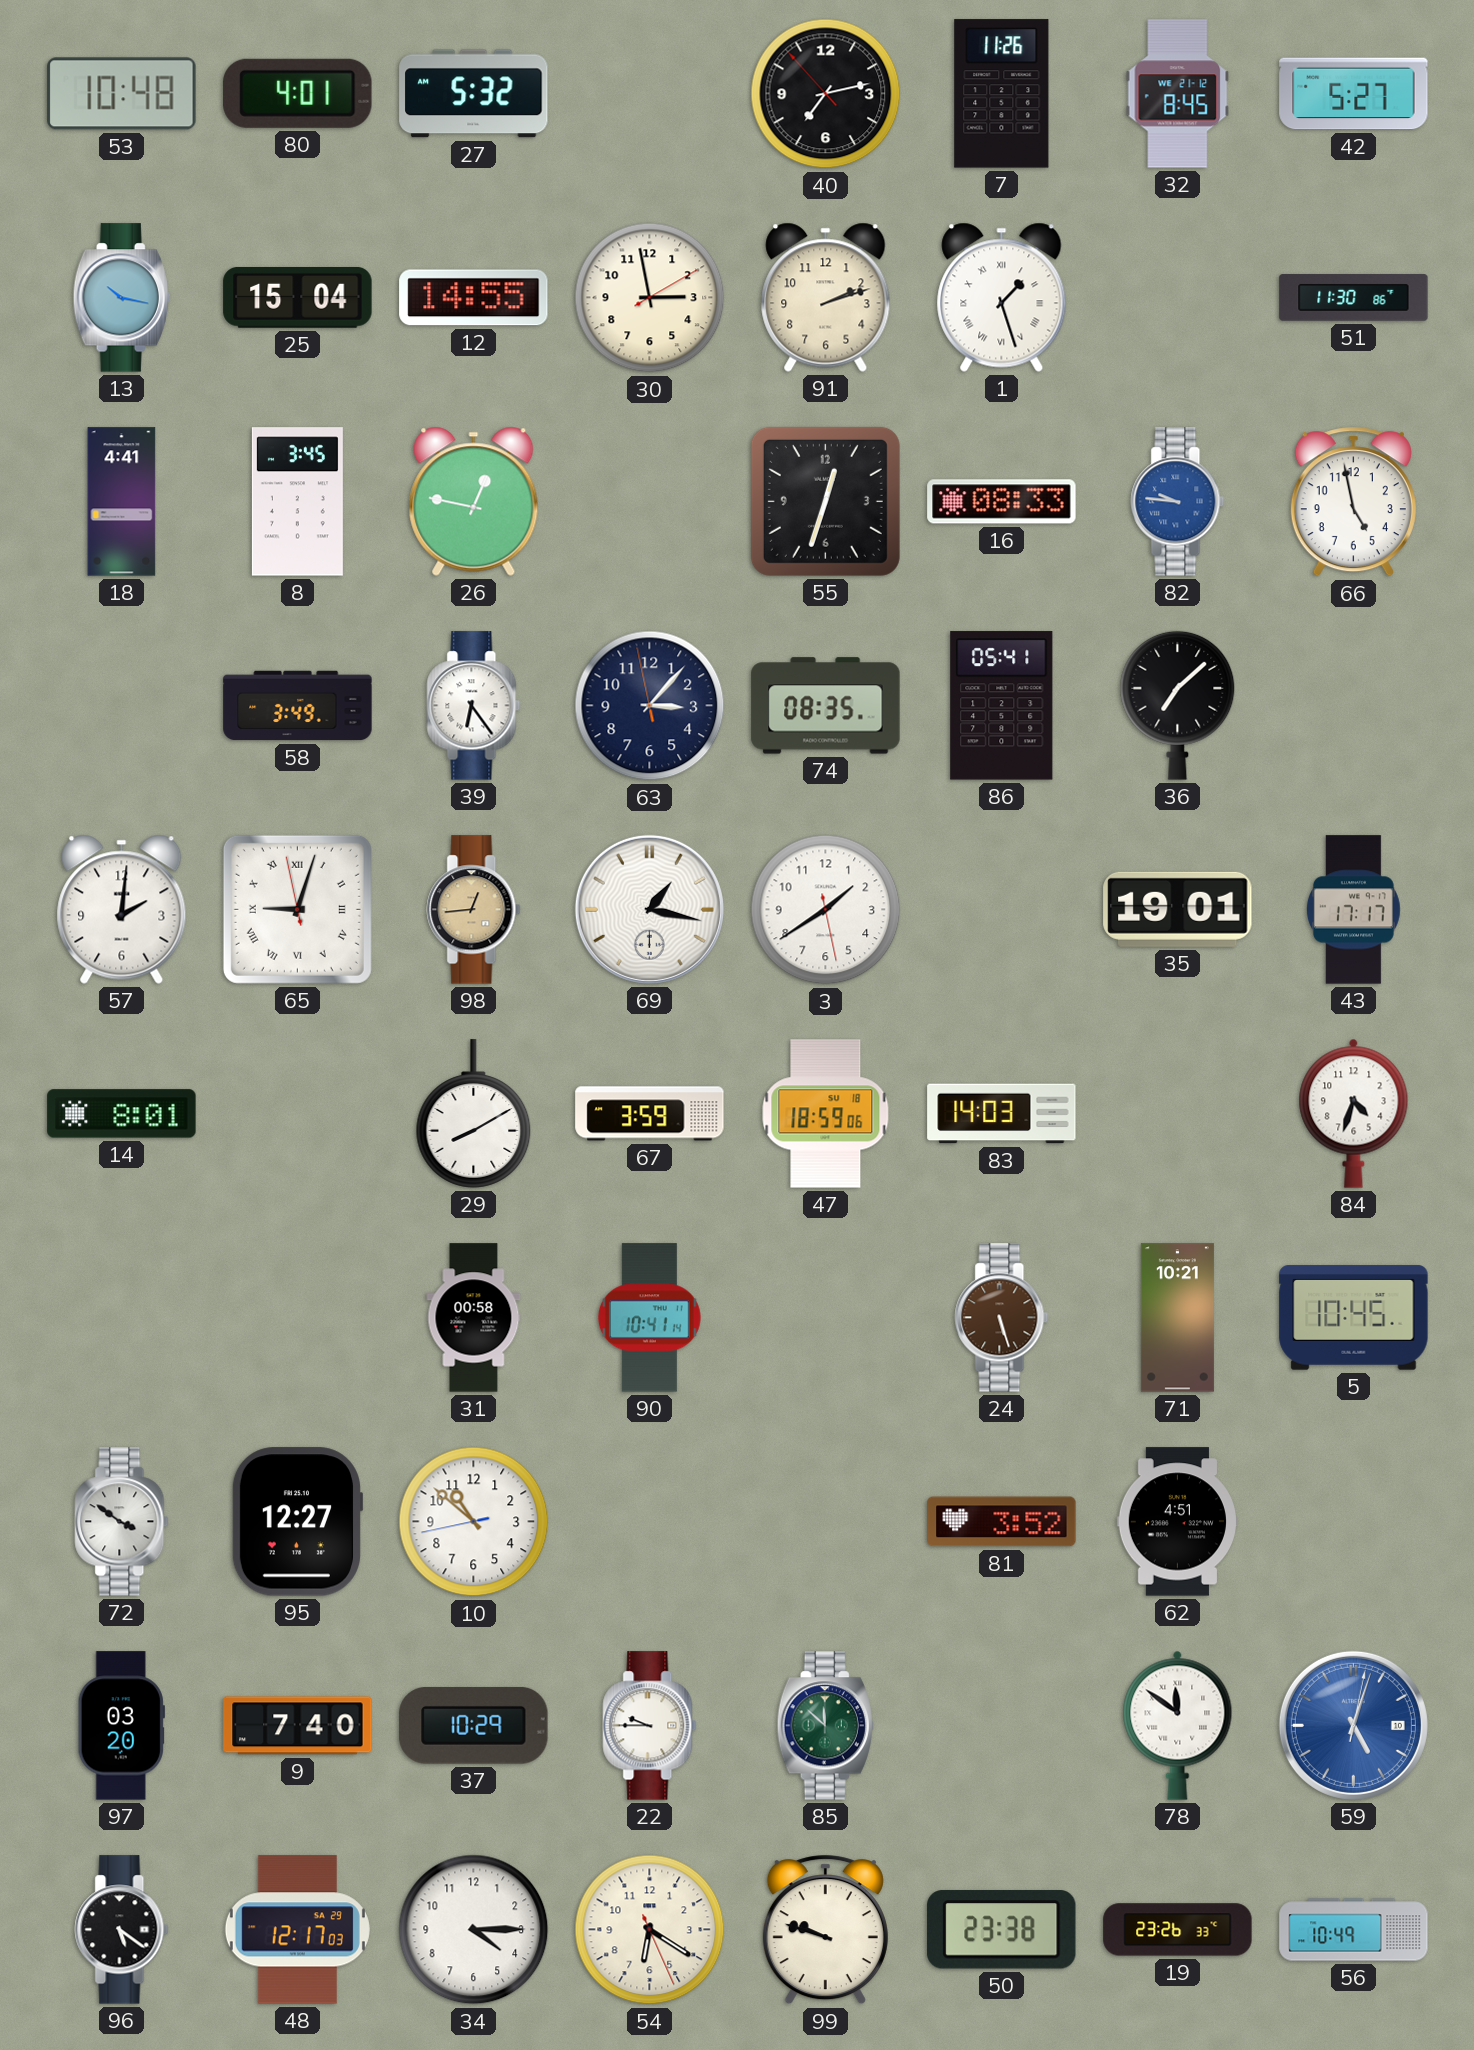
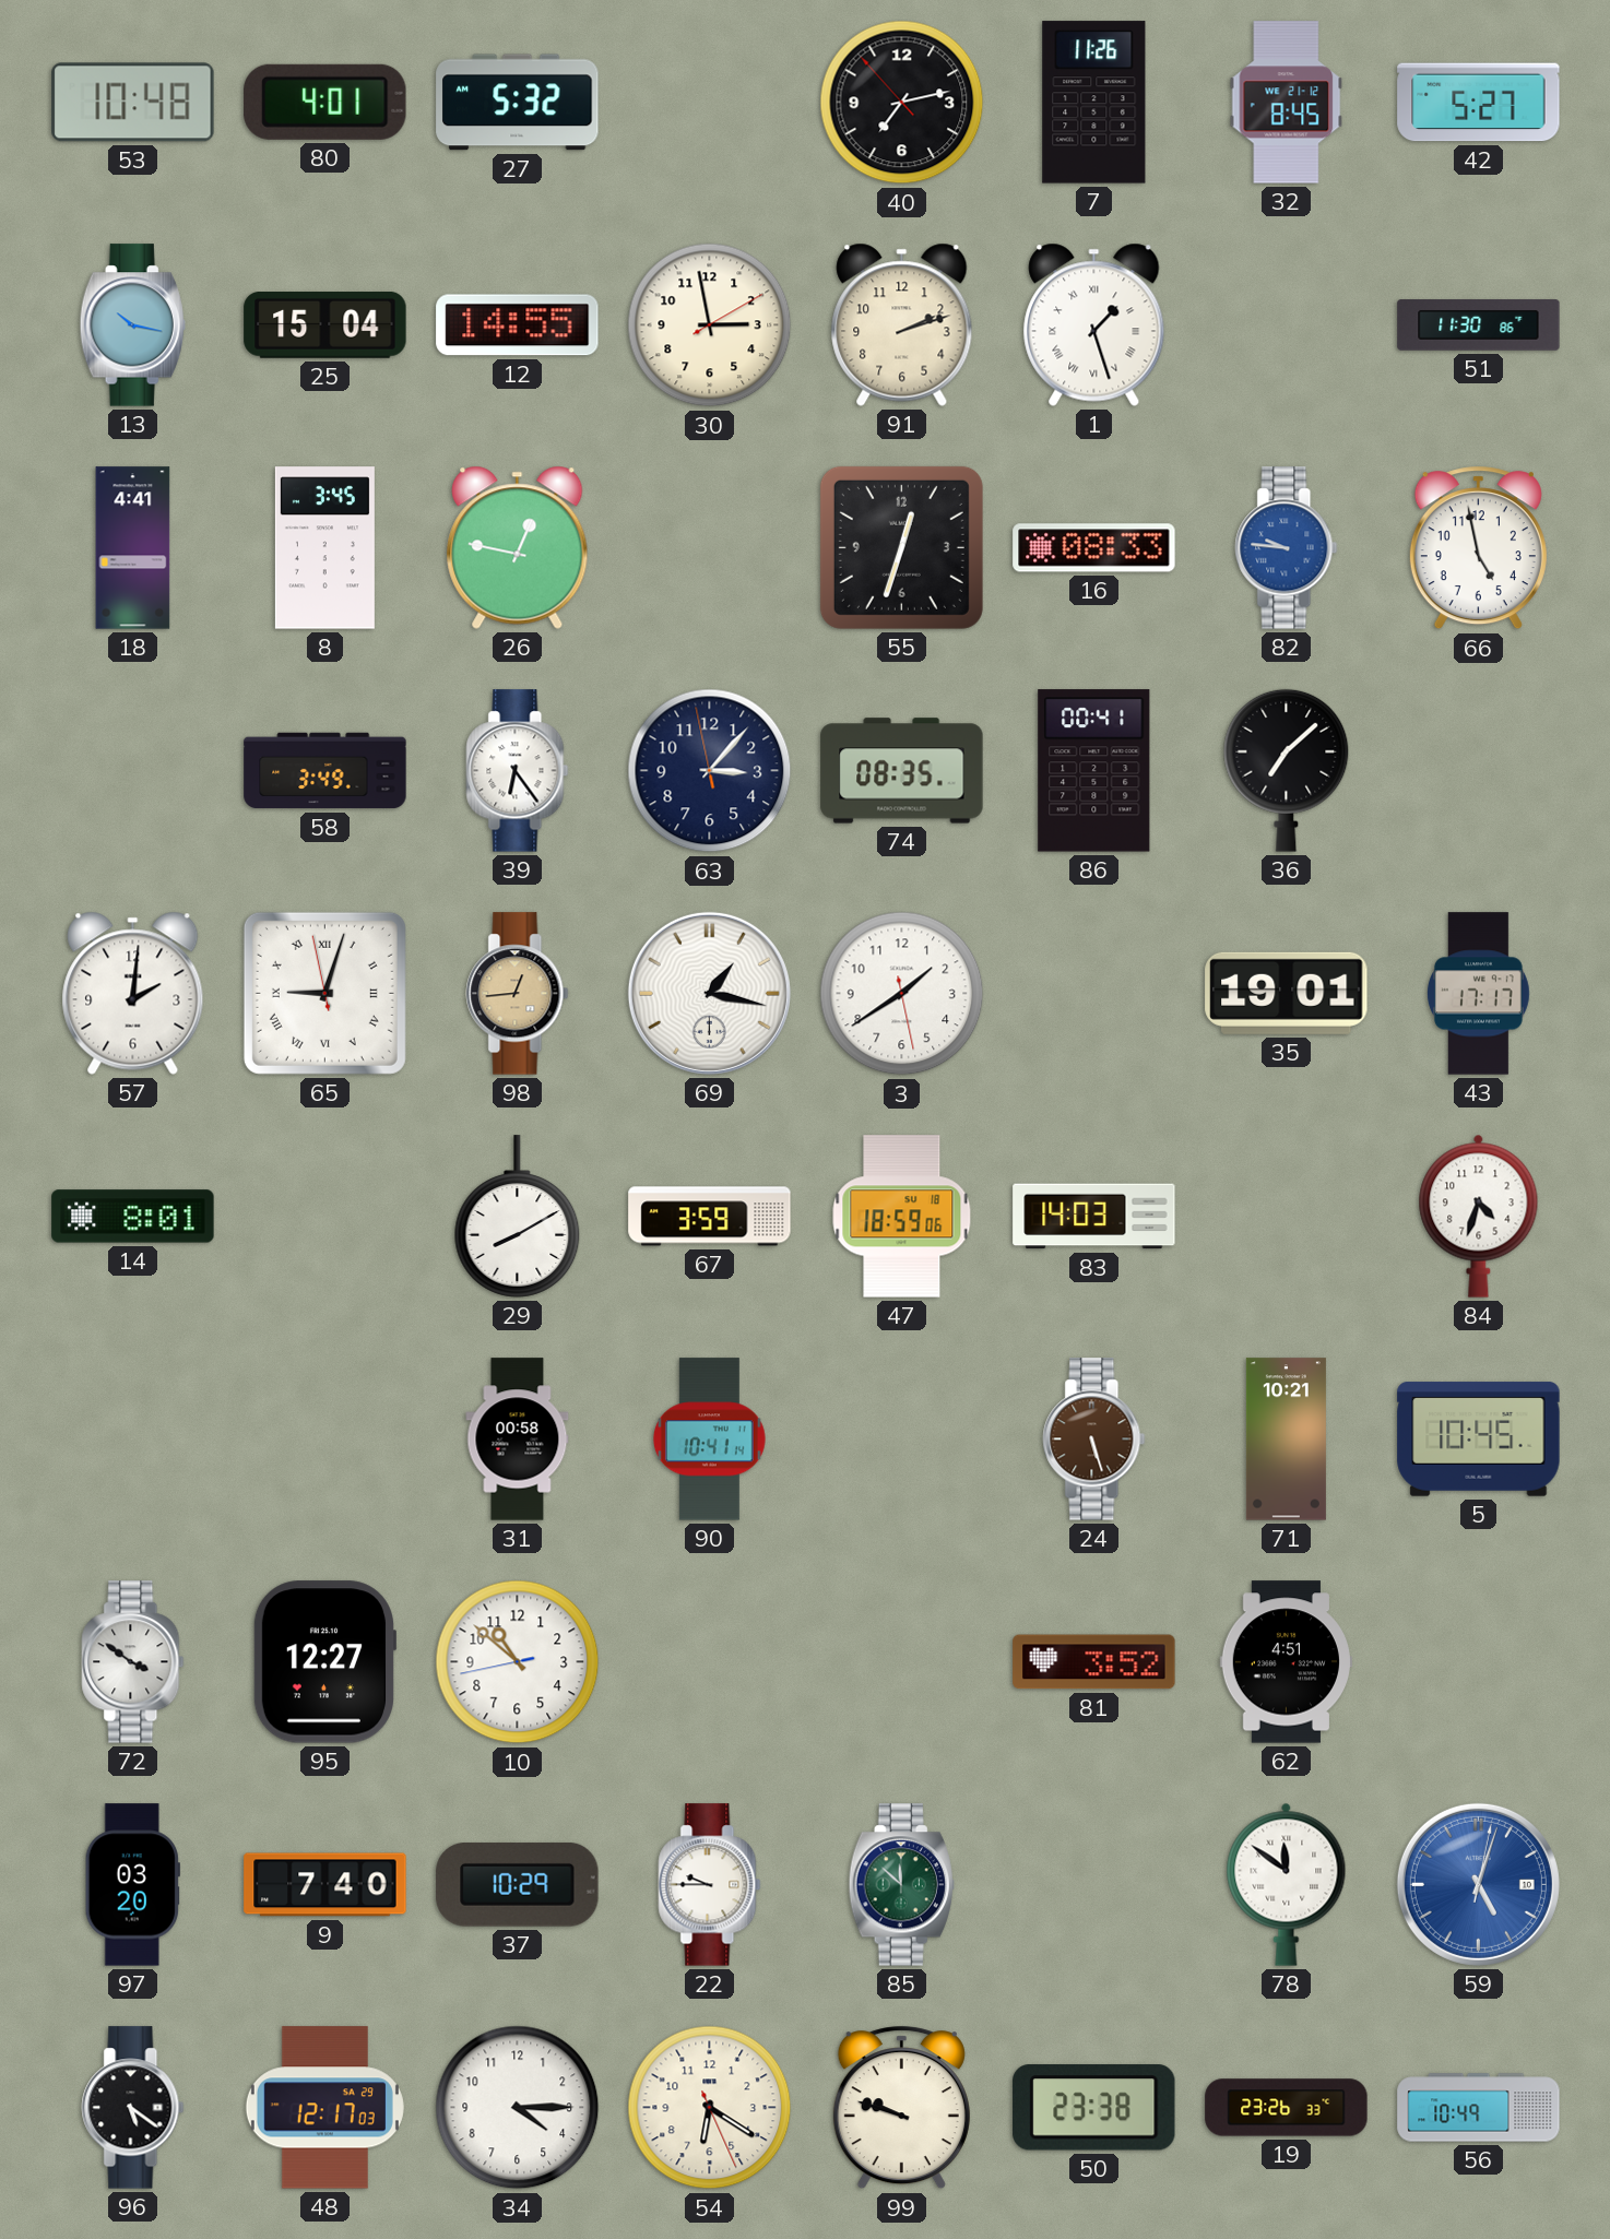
86: 05:41 -> 00:41 (1094, 771)
